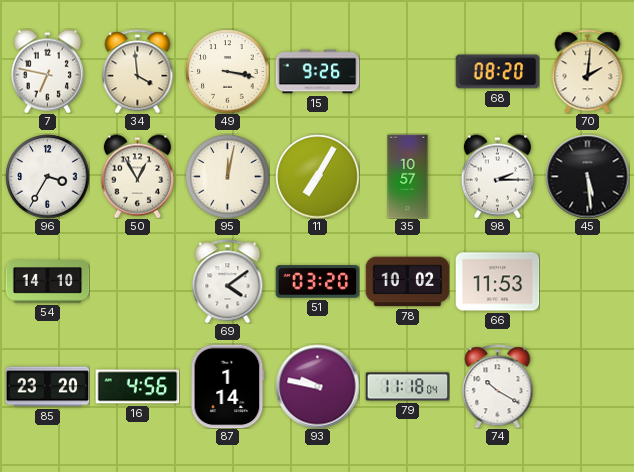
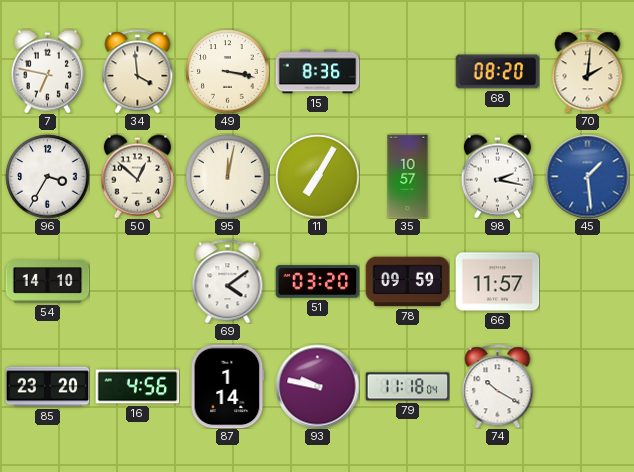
15: 9:26 -> 8:36 (317, 72)
50: 12:55 -> 12:52 (137, 176)
98: 2:15 -> 2:17 (497, 176)
45: 5:29 -> 1:29 (587, 176)
45 dial: black -> blue (587, 176)
78: 10:02 -> 09:59 (407, 282)
66: 11:53 -> 11:57 (497, 282)
